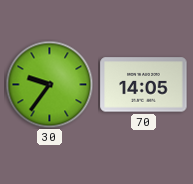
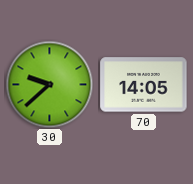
30: 9:36 -> 9:38 (49, 84)
